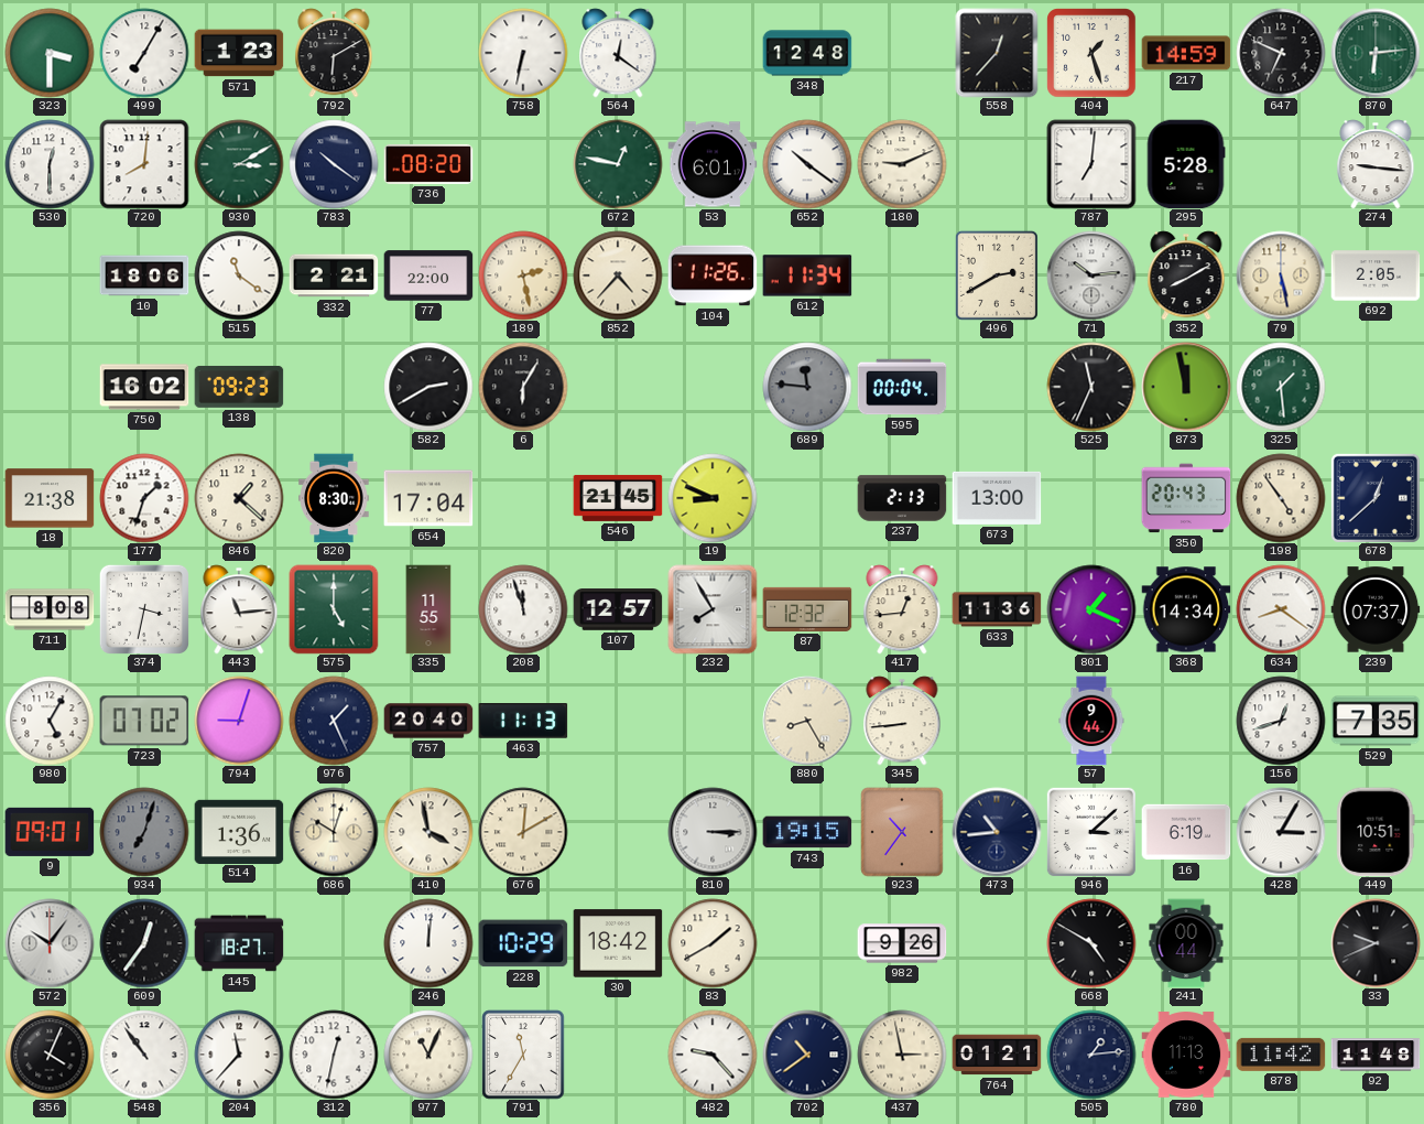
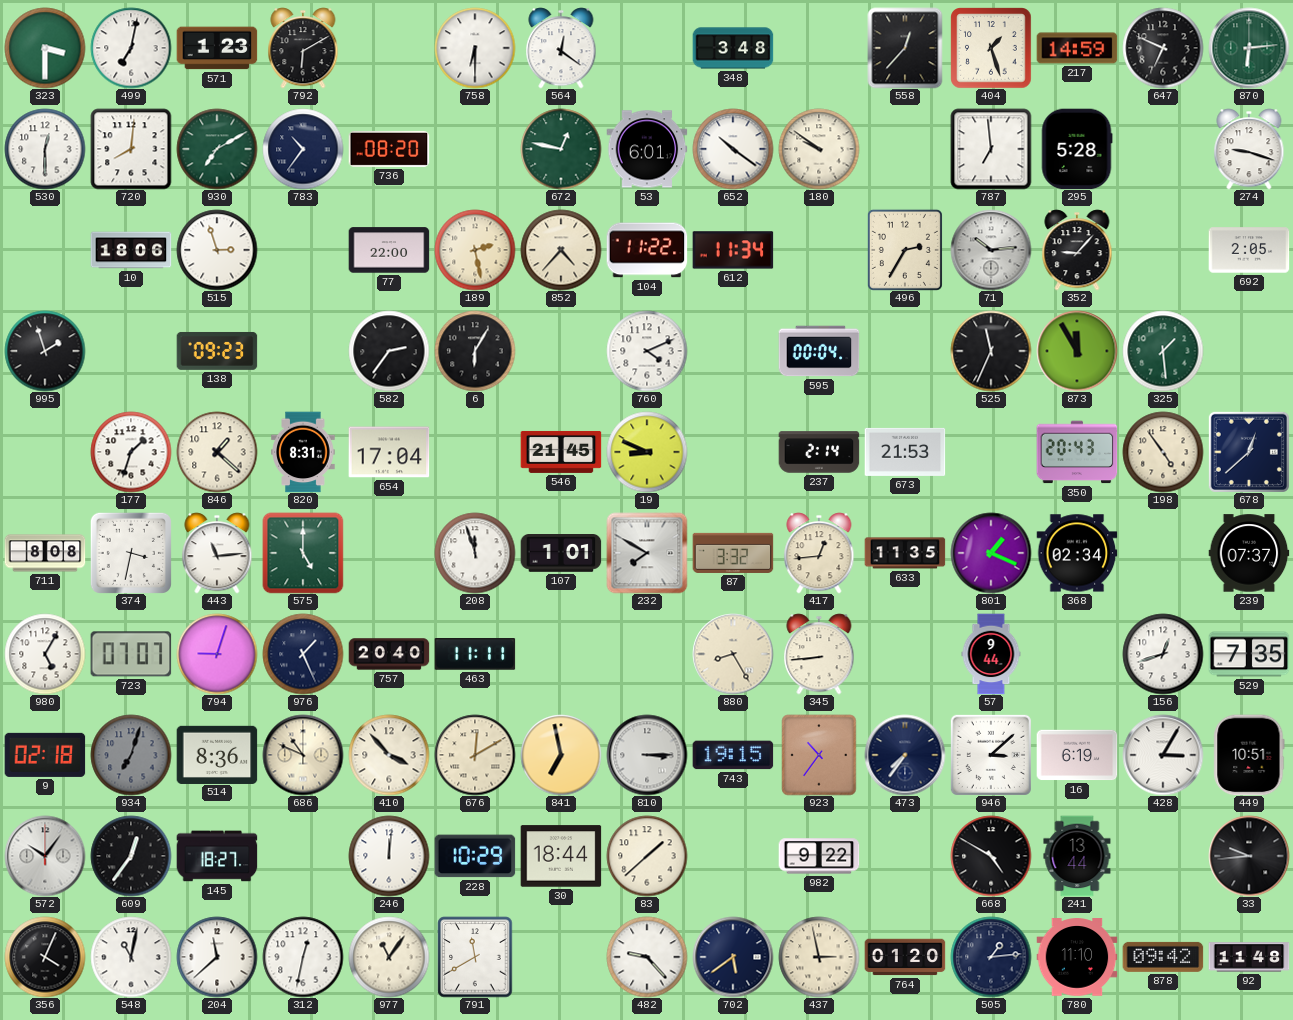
499: 7:05 -> 7:02 (131, 48)
758: 6:32 -> 6:30 (475, 48)
348: 12:48 -> 3:48 (733, 48)
930: 3:10 -> 7:10 (217, 149)
783: 10:21 -> 10:36 (303, 149)
180: 9:11 -> 9:51 (819, 149)
787: 7:01 -> 6:59 (991, 149)
274: 9:16 -> 9:18 (1249, 149)
515: 11:21 -> 2:57 (217, 250)
332: 2:21 -> none (334, 275)
104: 11:26 -> 11:22 (647, 250)
496: 2:40 -> 2:35 (905, 250)
352: 8:10 -> 9:07 (1077, 250)
79: 5:28 -> none (1281, 275)
995: none -> 1:57 (45, 351)
750: 16:02 -> none (144, 387)
582: 2:40 -> 2:36 (389, 351)
760: none -> 4:11 (647, 351)
689: 11:46 -> none (807, 387)
873: 11:58 -> 11:55 (1077, 351)
18: 21:38 -> none (50, 498)
820: 8:30 -> 8:31 (303, 452)
237: 2:13 -> 2:14 (819, 452)
673: 13:00 -> 21:53 (905, 452)
335: 11:55 -> none (428, 609)
107: 12:57 -> 1:01 (561, 554)
232: 7:55 -> 7:50 (647, 553)
87: 12:32 -> 3:32 (733, 553)
633: 11:36 -> 11:35 (905, 553)
368: 14:34 -> 02:34 (1077, 553)
634: 8:21 -> none (1281, 609)
723: 07:02 -> 07:07 (131, 654)
463: 11:13 -> 11:11 (475, 655)
9: 09:01 -> 02:18 (45, 755)
514: 1:36 -> 8:36 (217, 754)
686: 10:03 -> 10:49 (303, 755)
410: 3:58 -> 3:53 (389, 755)
841: none -> 6:58 (561, 755)
473: 10:44 -> 7:36 (905, 755)
30: 18:42 -> 18:44 (561, 856)
83: 1:40 -> 1:38 (647, 856)
982: 9:26 -> 9:22 (819, 856)
241: 00:44 -> 13:44 (1077, 856)
33: 9:41 -> 9:44 (1249, 856)
548: 10:54 -> 11:02 (131, 957)
204: 11:37 -> 11:38 (217, 957)
977: 11:04 -> 11:06 (389, 957)
791: 11:35 -> 11:40 (475, 957)
702: 10:39 -> 5:39 (733, 957)
764: 01:21 -> 01:20 (905, 957)
780: 11:13 -> 11:10 (1077, 957)
878: 11:42 -> 09:42 (1163, 957)
